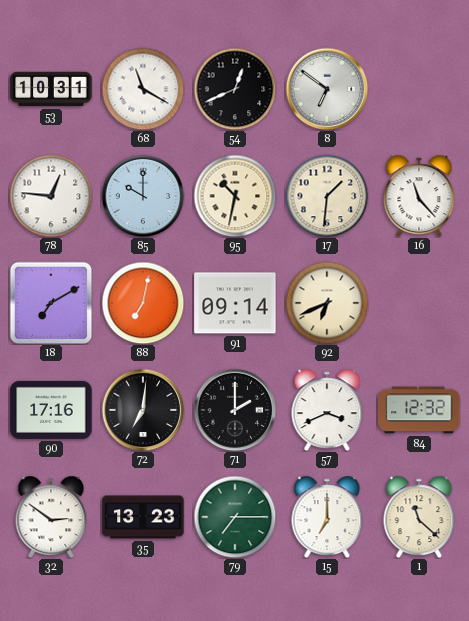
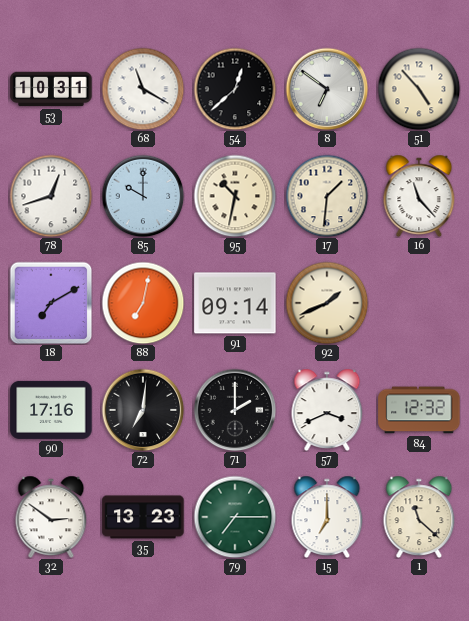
54: 12:41 -> 12:38 (235, 89)
51: none -> 4:53 (419, 89)
78: 12:46 -> 12:42 (51, 196)
92: 6:41 -> 1:41 (327, 303)
